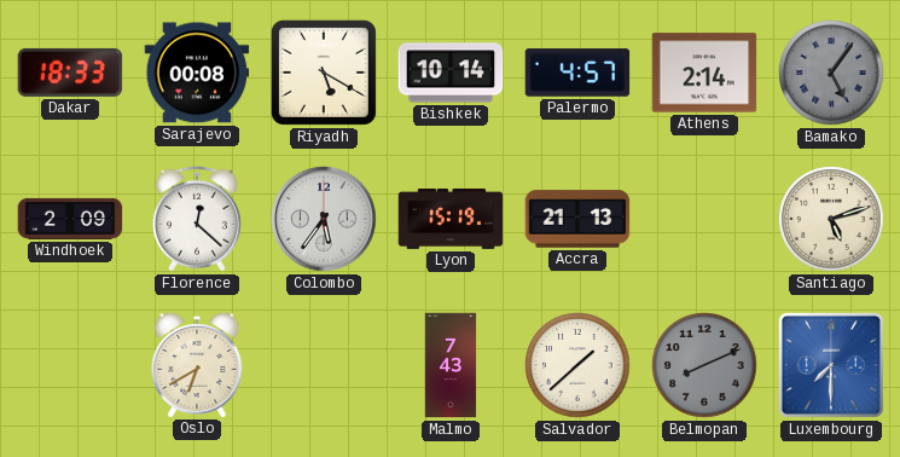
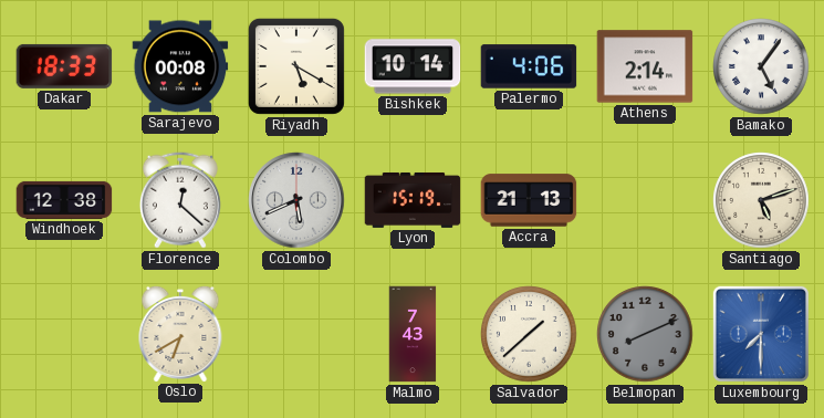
Palermo: 4:57 -> 4:06 (529, 66)
Bamako dial: grey -> white (761, 66)
Windhoek: 2:09 -> 12:38 (64, 200)
Colombo: 5:36 -> 5:41 (296, 200)
